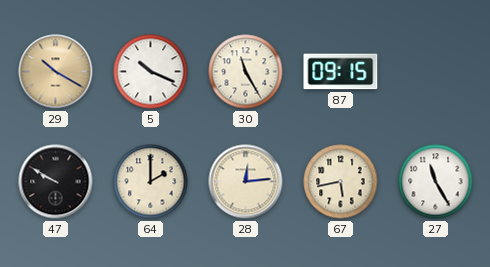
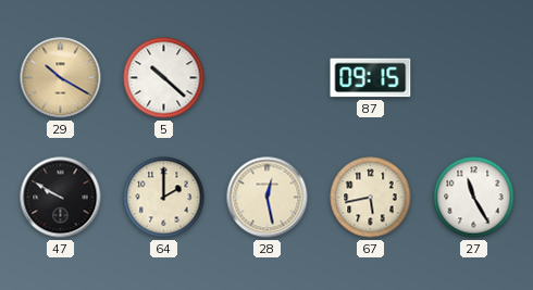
5: 10:19 -> 10:22 (164, 78)
30: 11:25 -> none (246, 72)
28: 12:14 -> 12:28 (268, 198)
